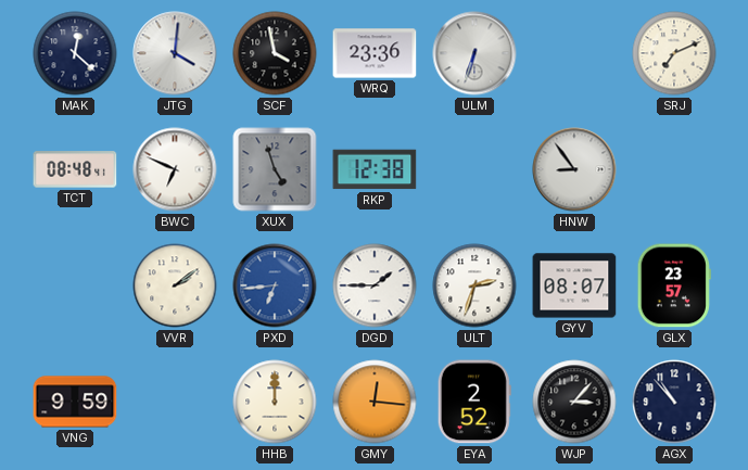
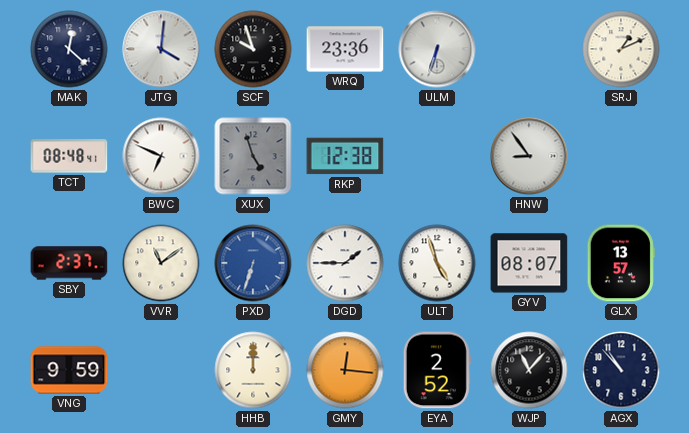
SCF: 3:58 -> 9:57 (253, 49)
SRJ: 7:11 -> 1:11 (621, 49)
SBY: none -> 2:37 (69, 263)
VVR: 2:09 -> 11:09 (161, 263)
PXD: 6:44 -> 6:33 (253, 263)
ULT: 2:33 -> 4:57 (437, 263)
GLX: 23:57 -> 13:57 (621, 263)
WJP: 3:07 -> 11:07 (529, 370)
